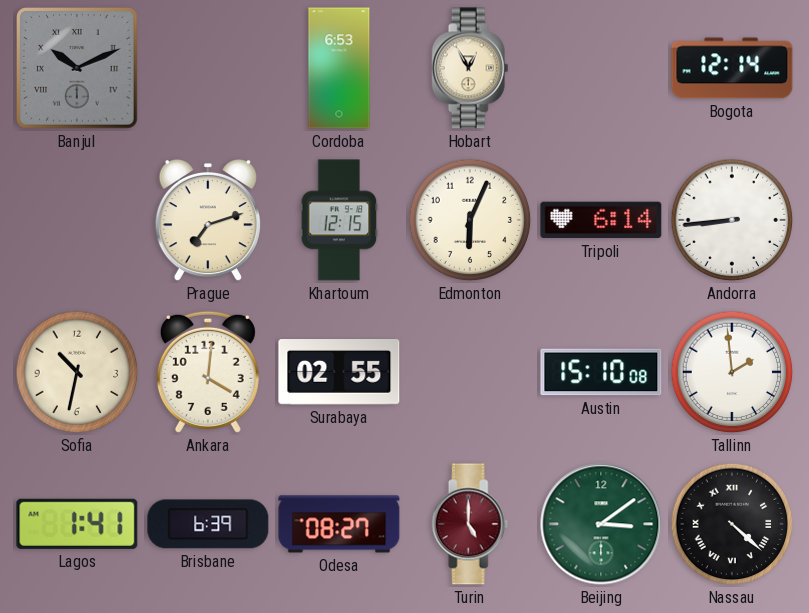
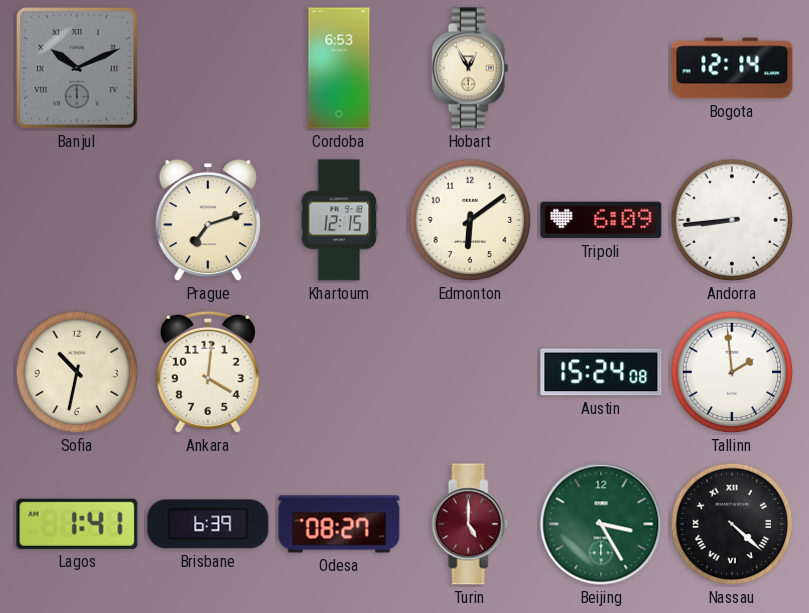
Edmonton: 6:04 -> 6:09 (470, 220)
Tripoli: 6:14 -> 6:09 (601, 220)
Surabaya: 02:55 -> none (339, 373)
Austin: 15:10 -> 15:24 (601, 372)
Beijing: 3:09 -> 3:25 (601, 524)
